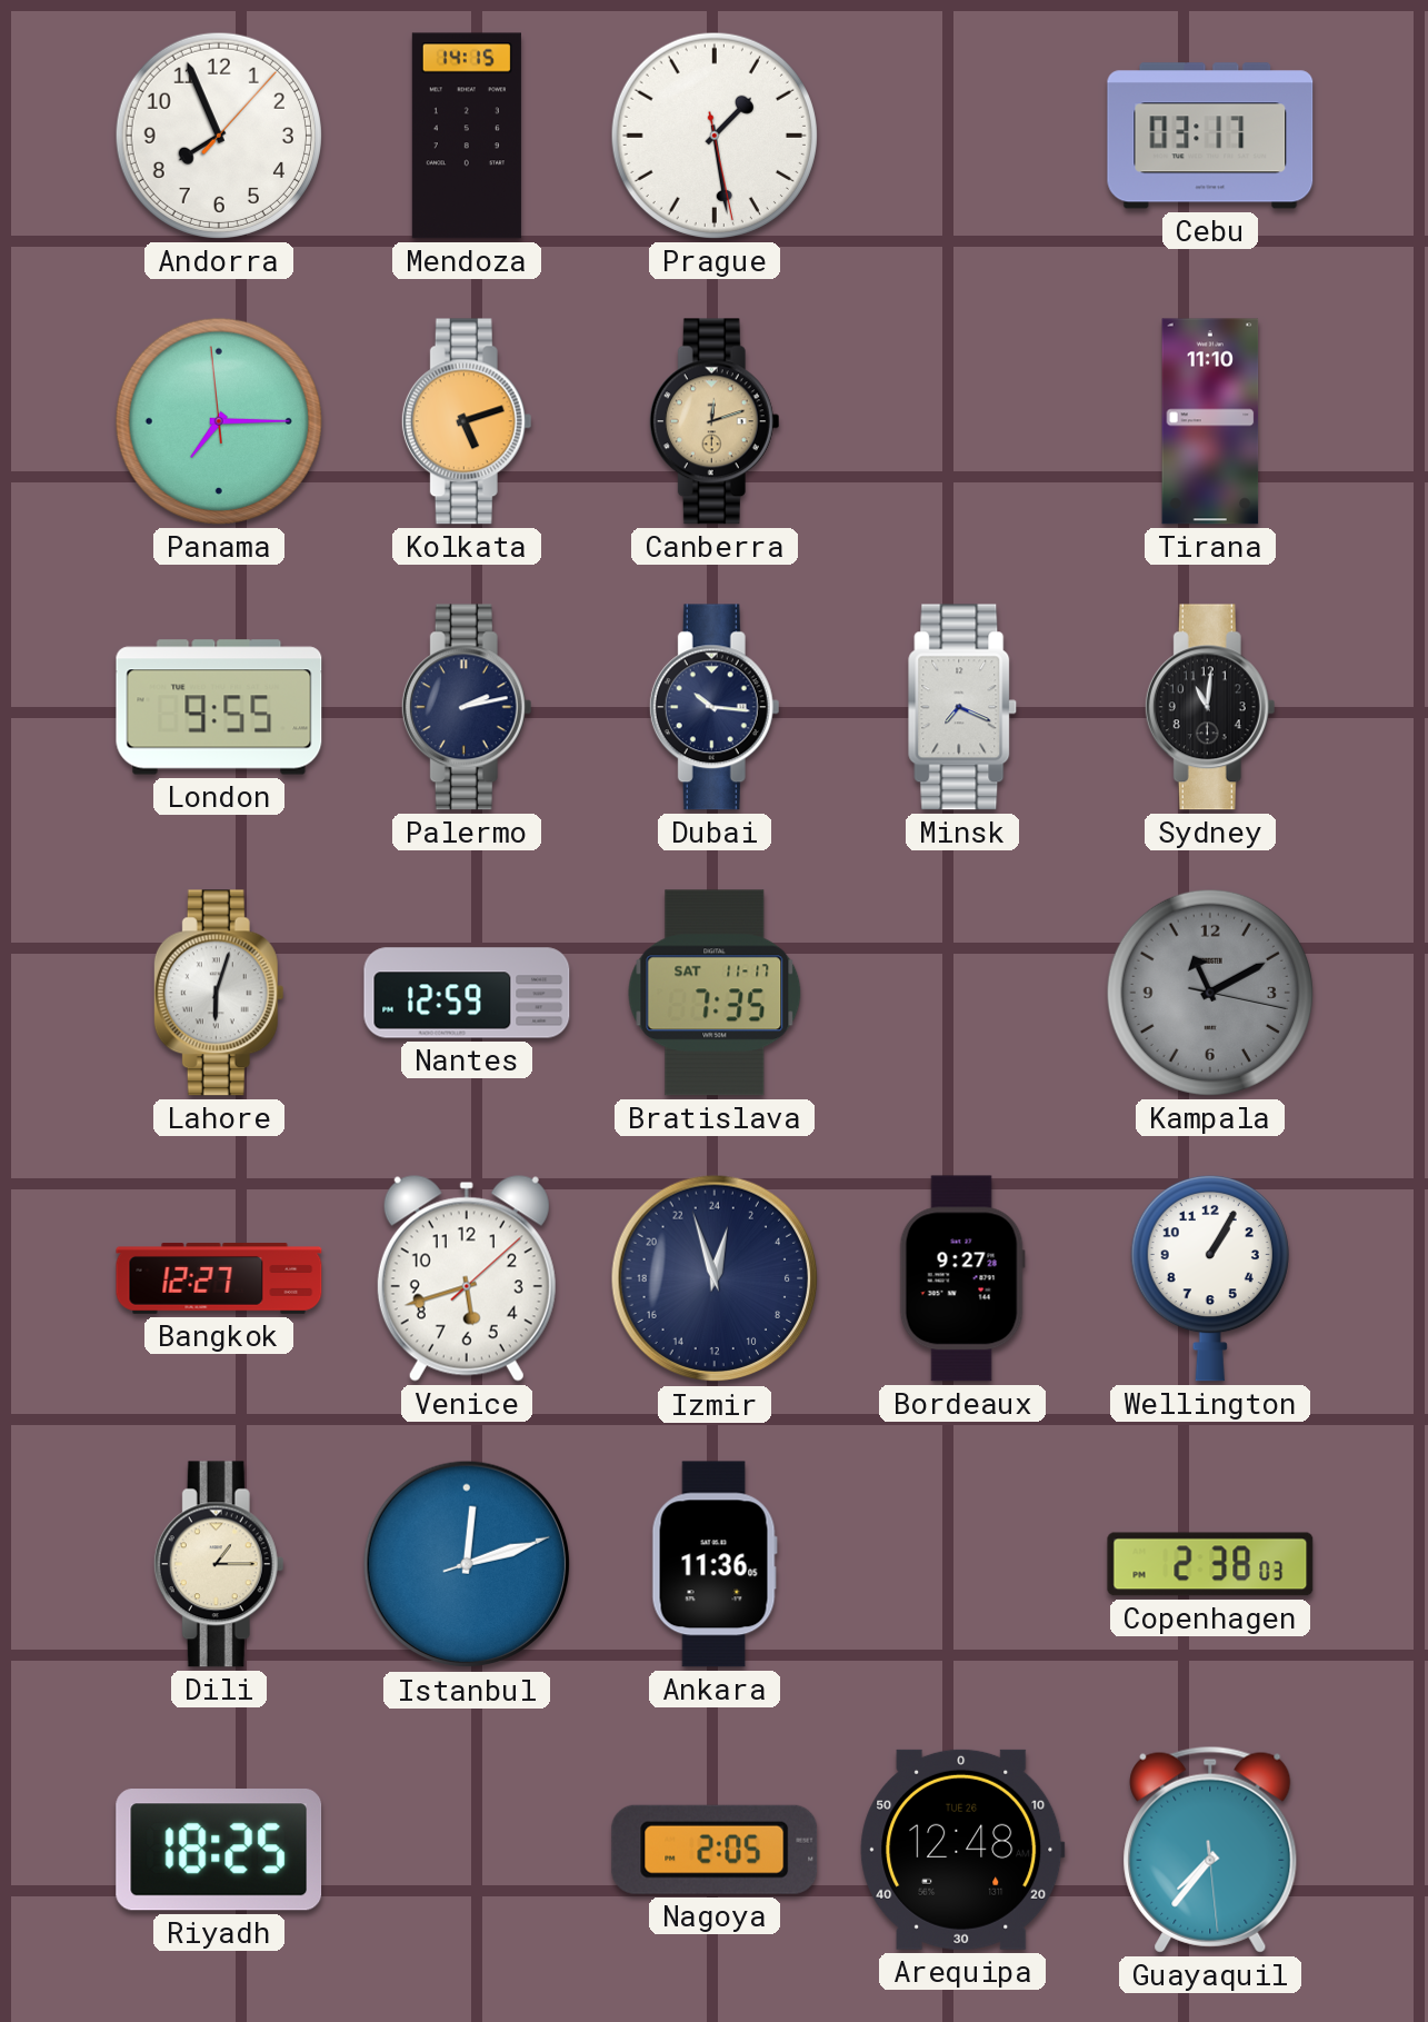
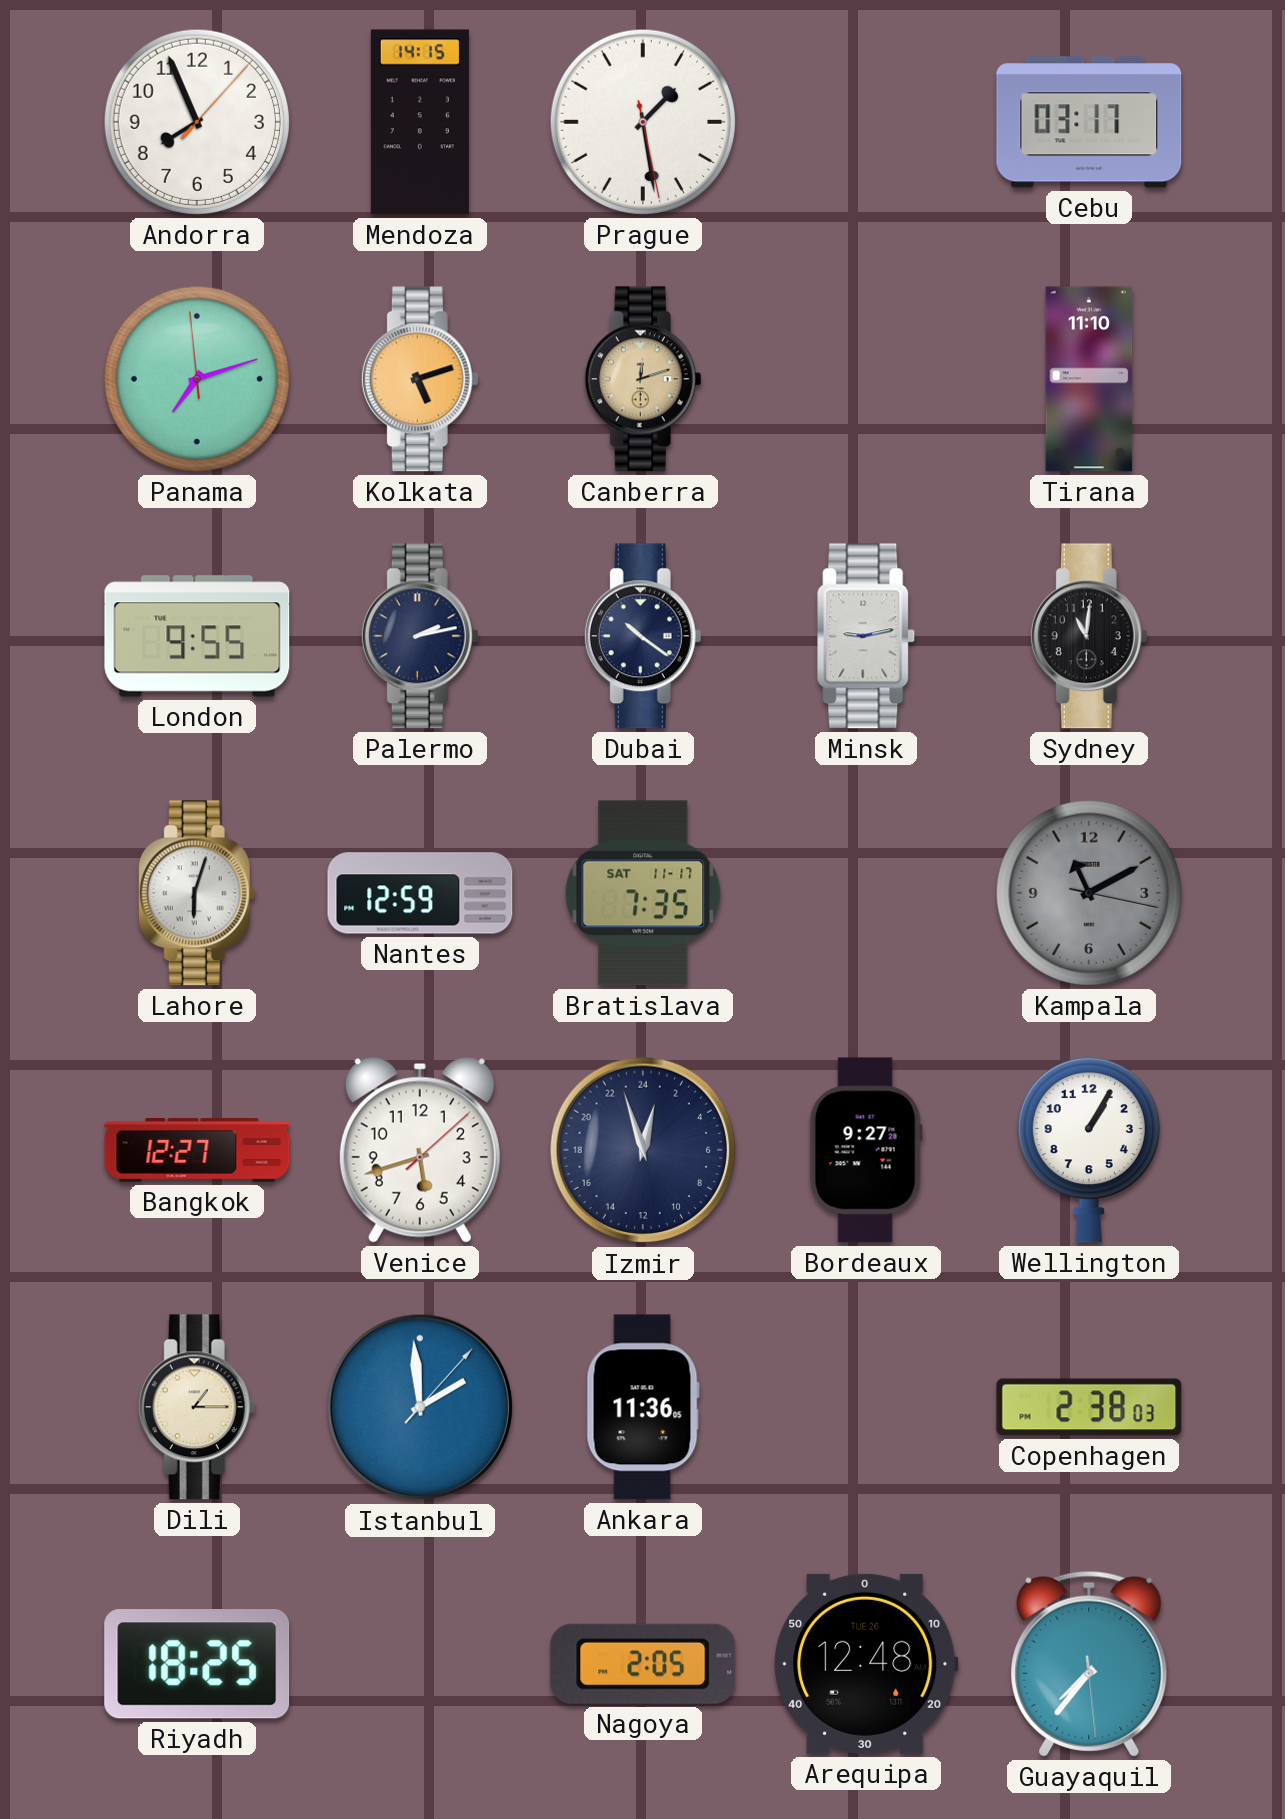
Panama: 7:14 -> 7:11 (197, 379)
Dubai: 10:16 -> 10:21 (643, 636)
Minsk: 7:19 -> 9:13 (866, 636)
Istanbul: 12:12 -> 1:59 (420, 1407)
